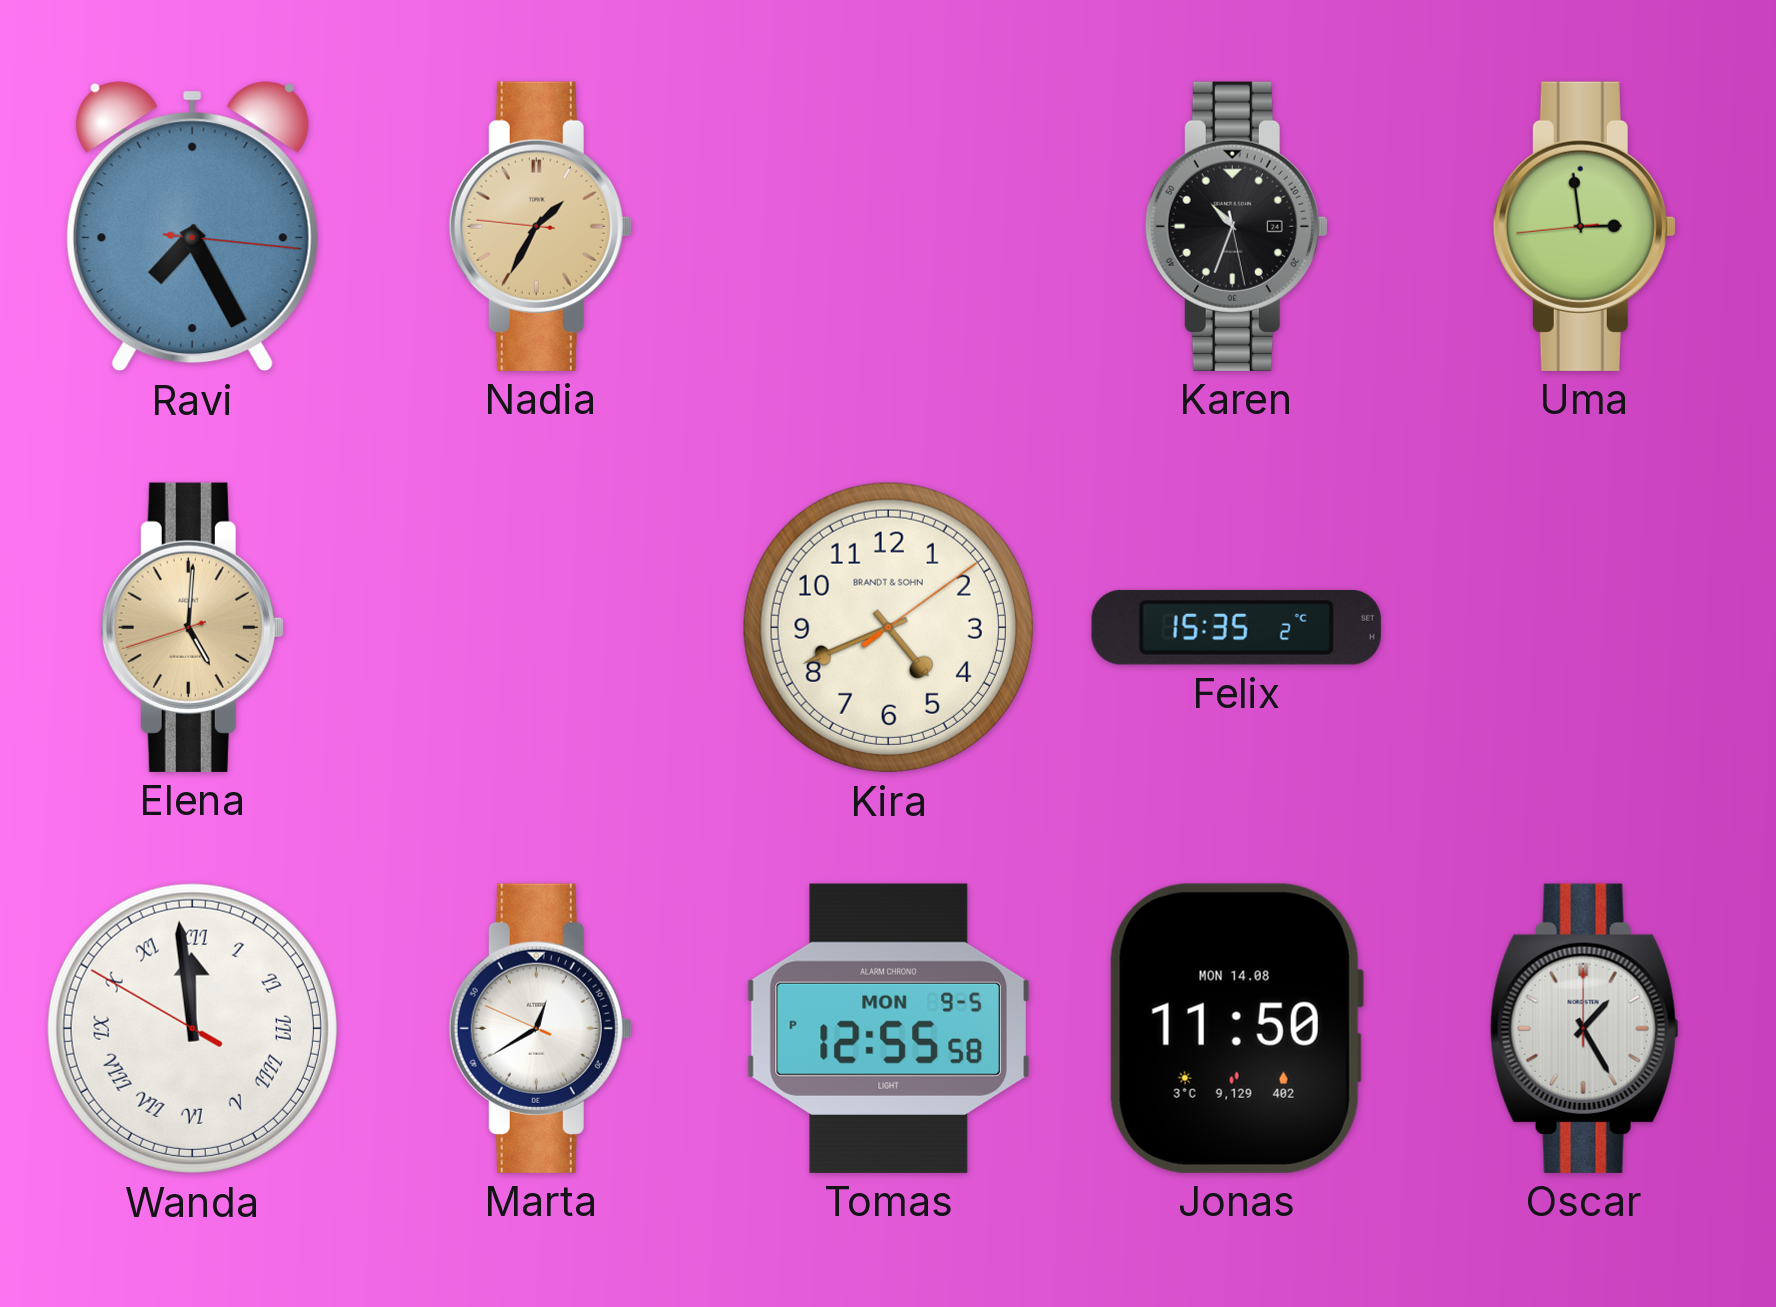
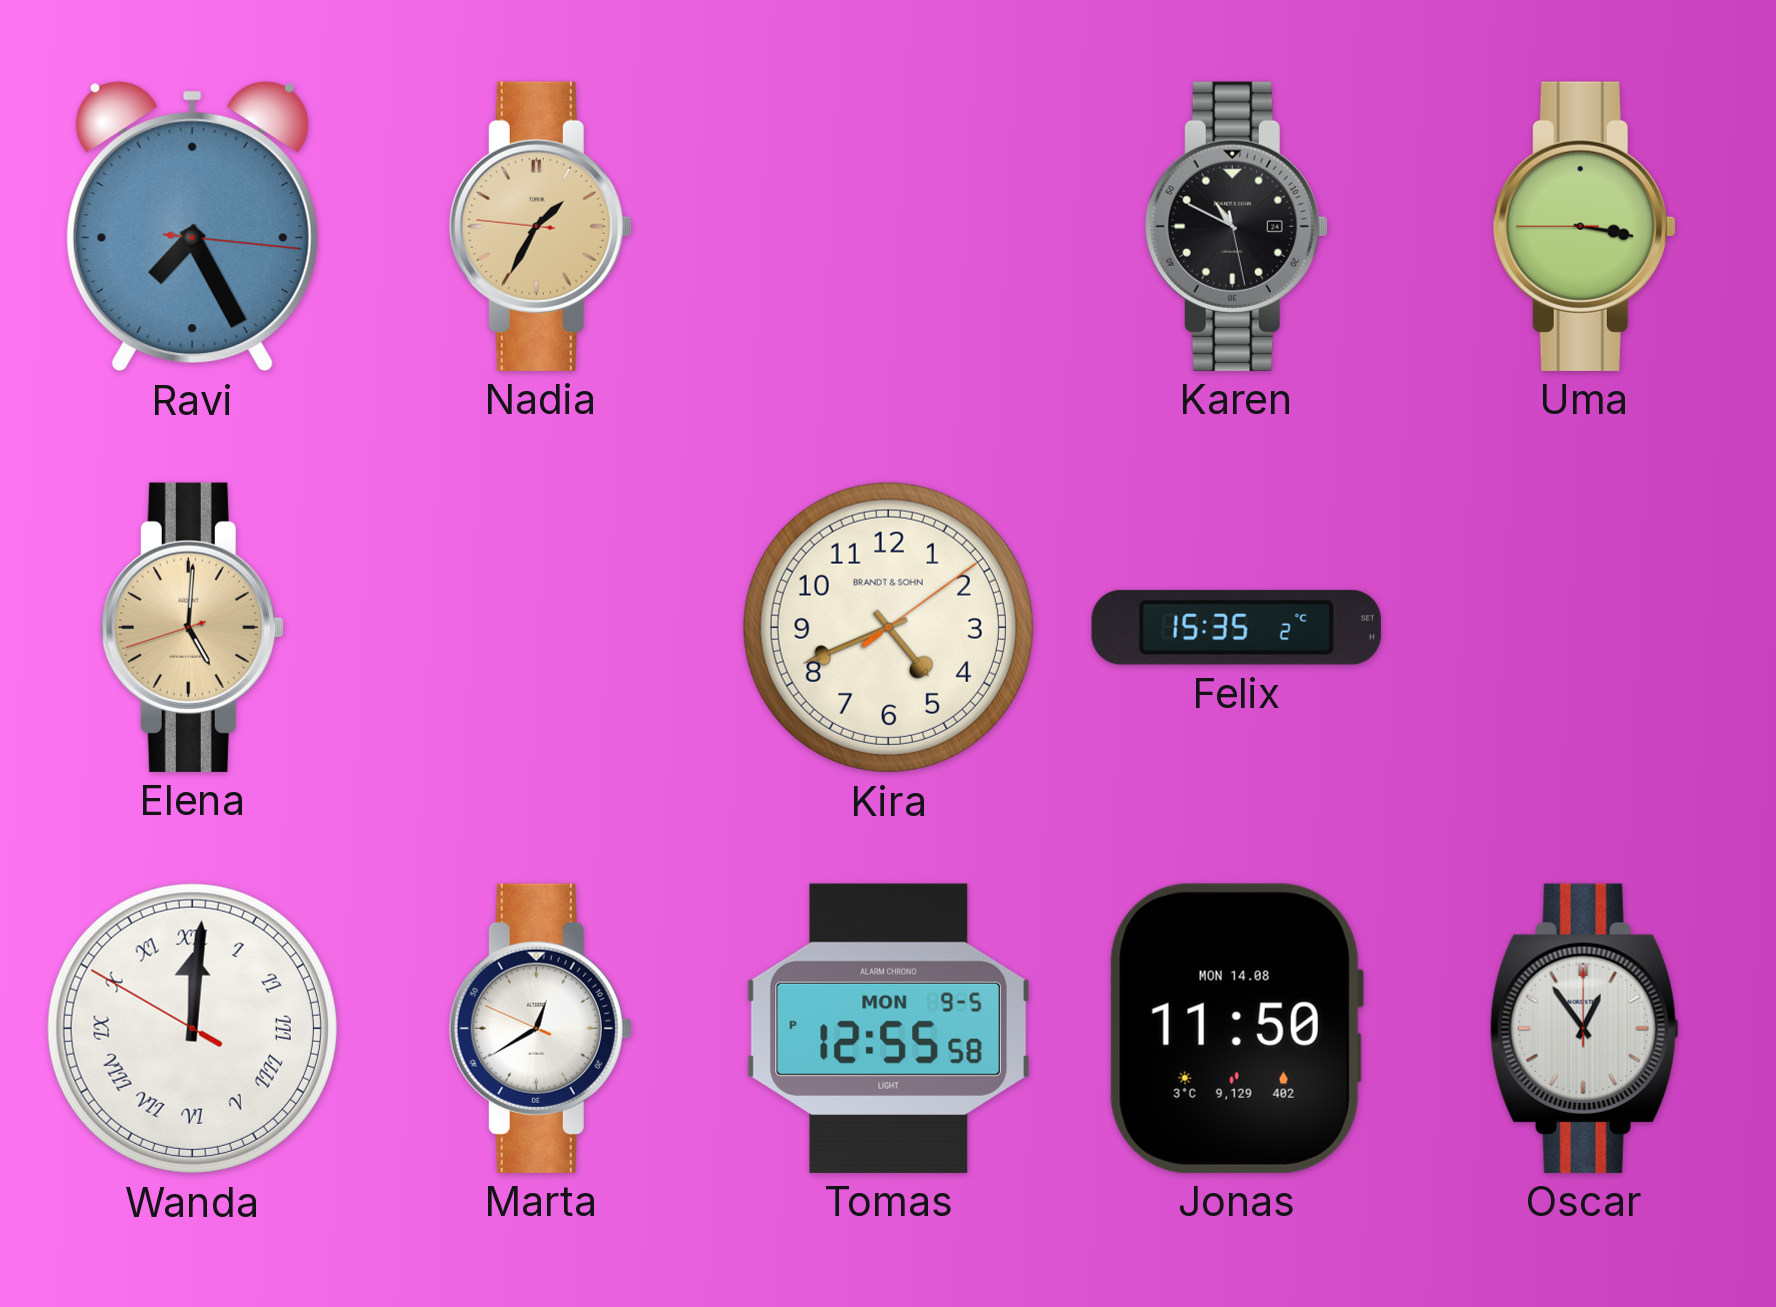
Karen: 10:33 -> 10:49 (1236, 226)
Uma: 2:58 -> 3:16 (1584, 226)
Wanda: 11:58 -> 12:00 (192, 1028)
Oscar: 1:25 -> 12:54 (1584, 1028)
